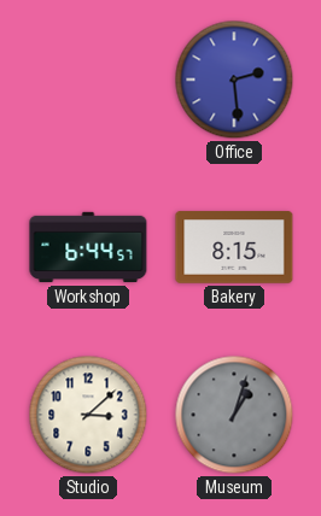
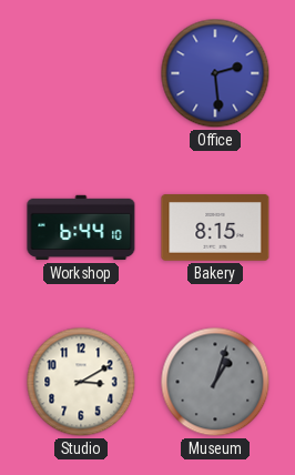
Workshop: 6:44:57 -> 6:44:10 (81, 228)
Studio: 3:08 -> 3:10 (81, 382)
